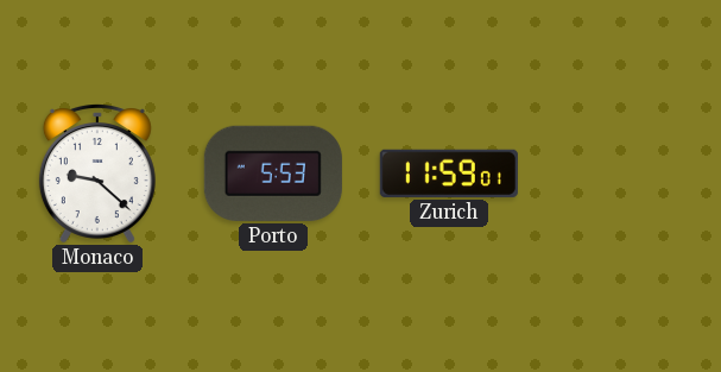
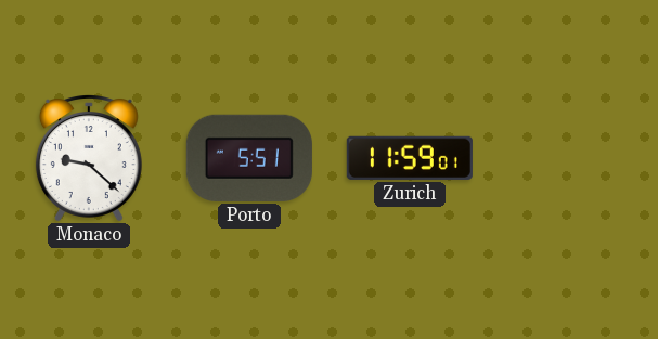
Porto: 5:53 -> 5:51 (249, 158)
